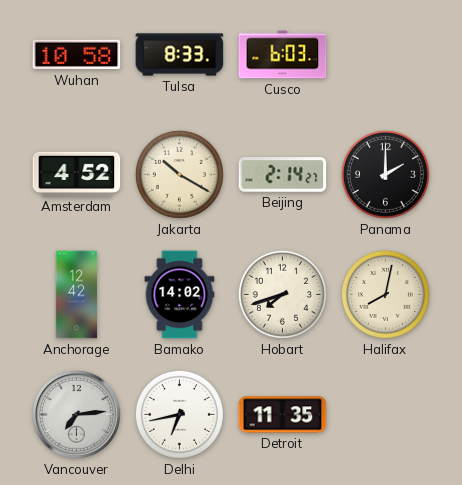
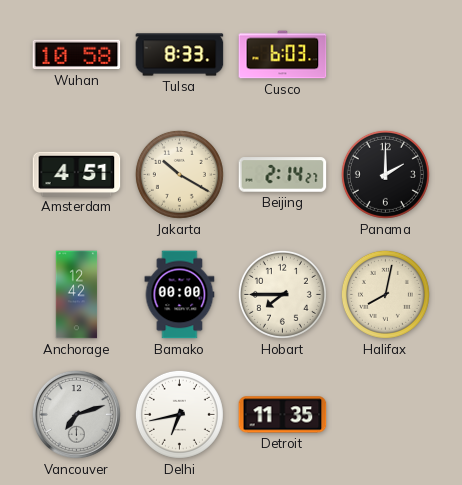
Amsterdam: 4:52 -> 4:51 (77, 174)
Bamako: 14:02 -> 00:00 (180, 295)
Hobart: 7:42 -> 7:45 (282, 294)
Vancouver: 7:14 -> 7:12 (76, 414)
